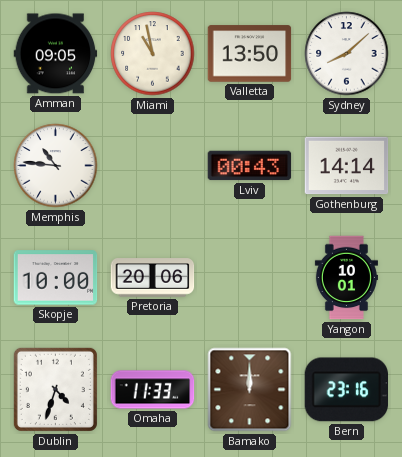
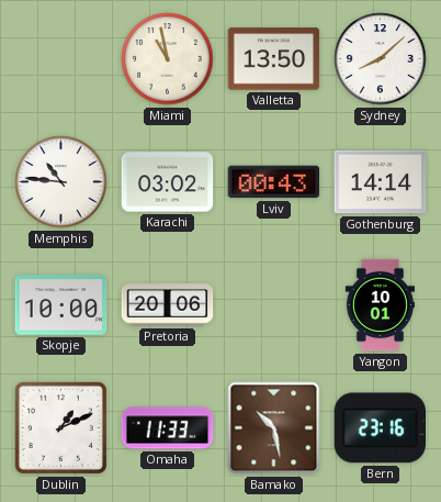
Amman: 09:05 -> none (56, 54)
Karachi: none -> 03:02 (168, 182)
Dublin: 4:33 -> 1:11 (60, 427)
Bamako: 12:00 -> 10:28 (274, 428)
